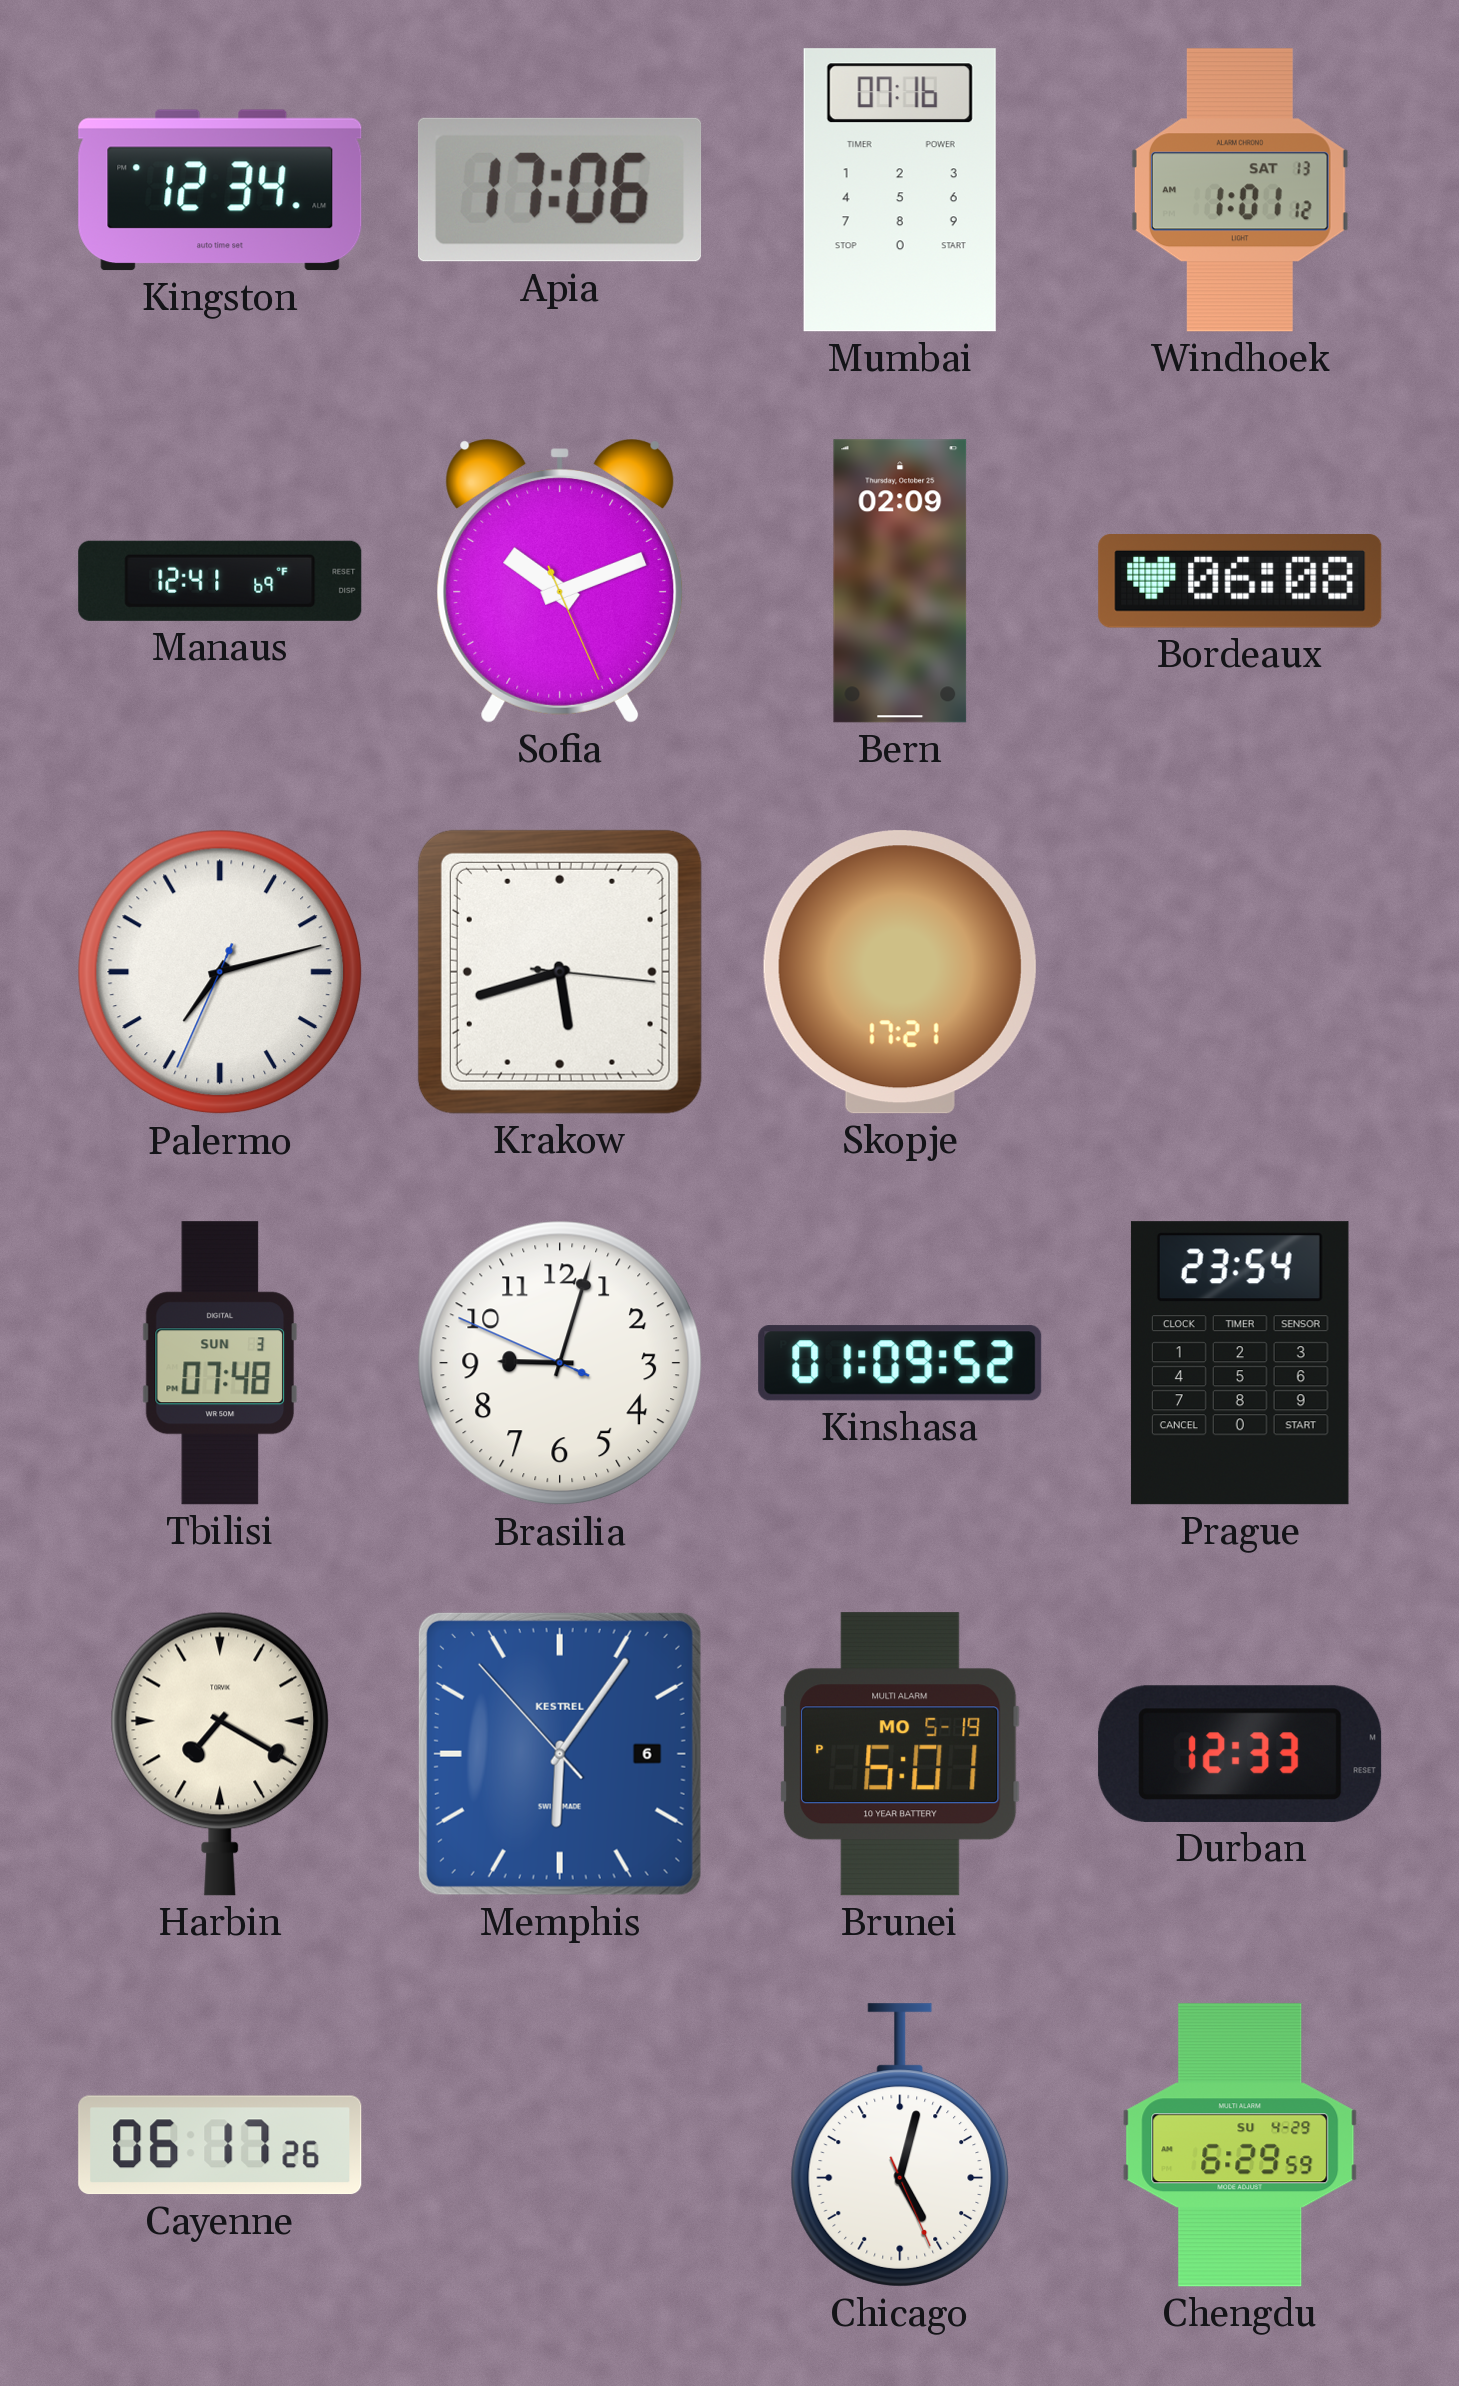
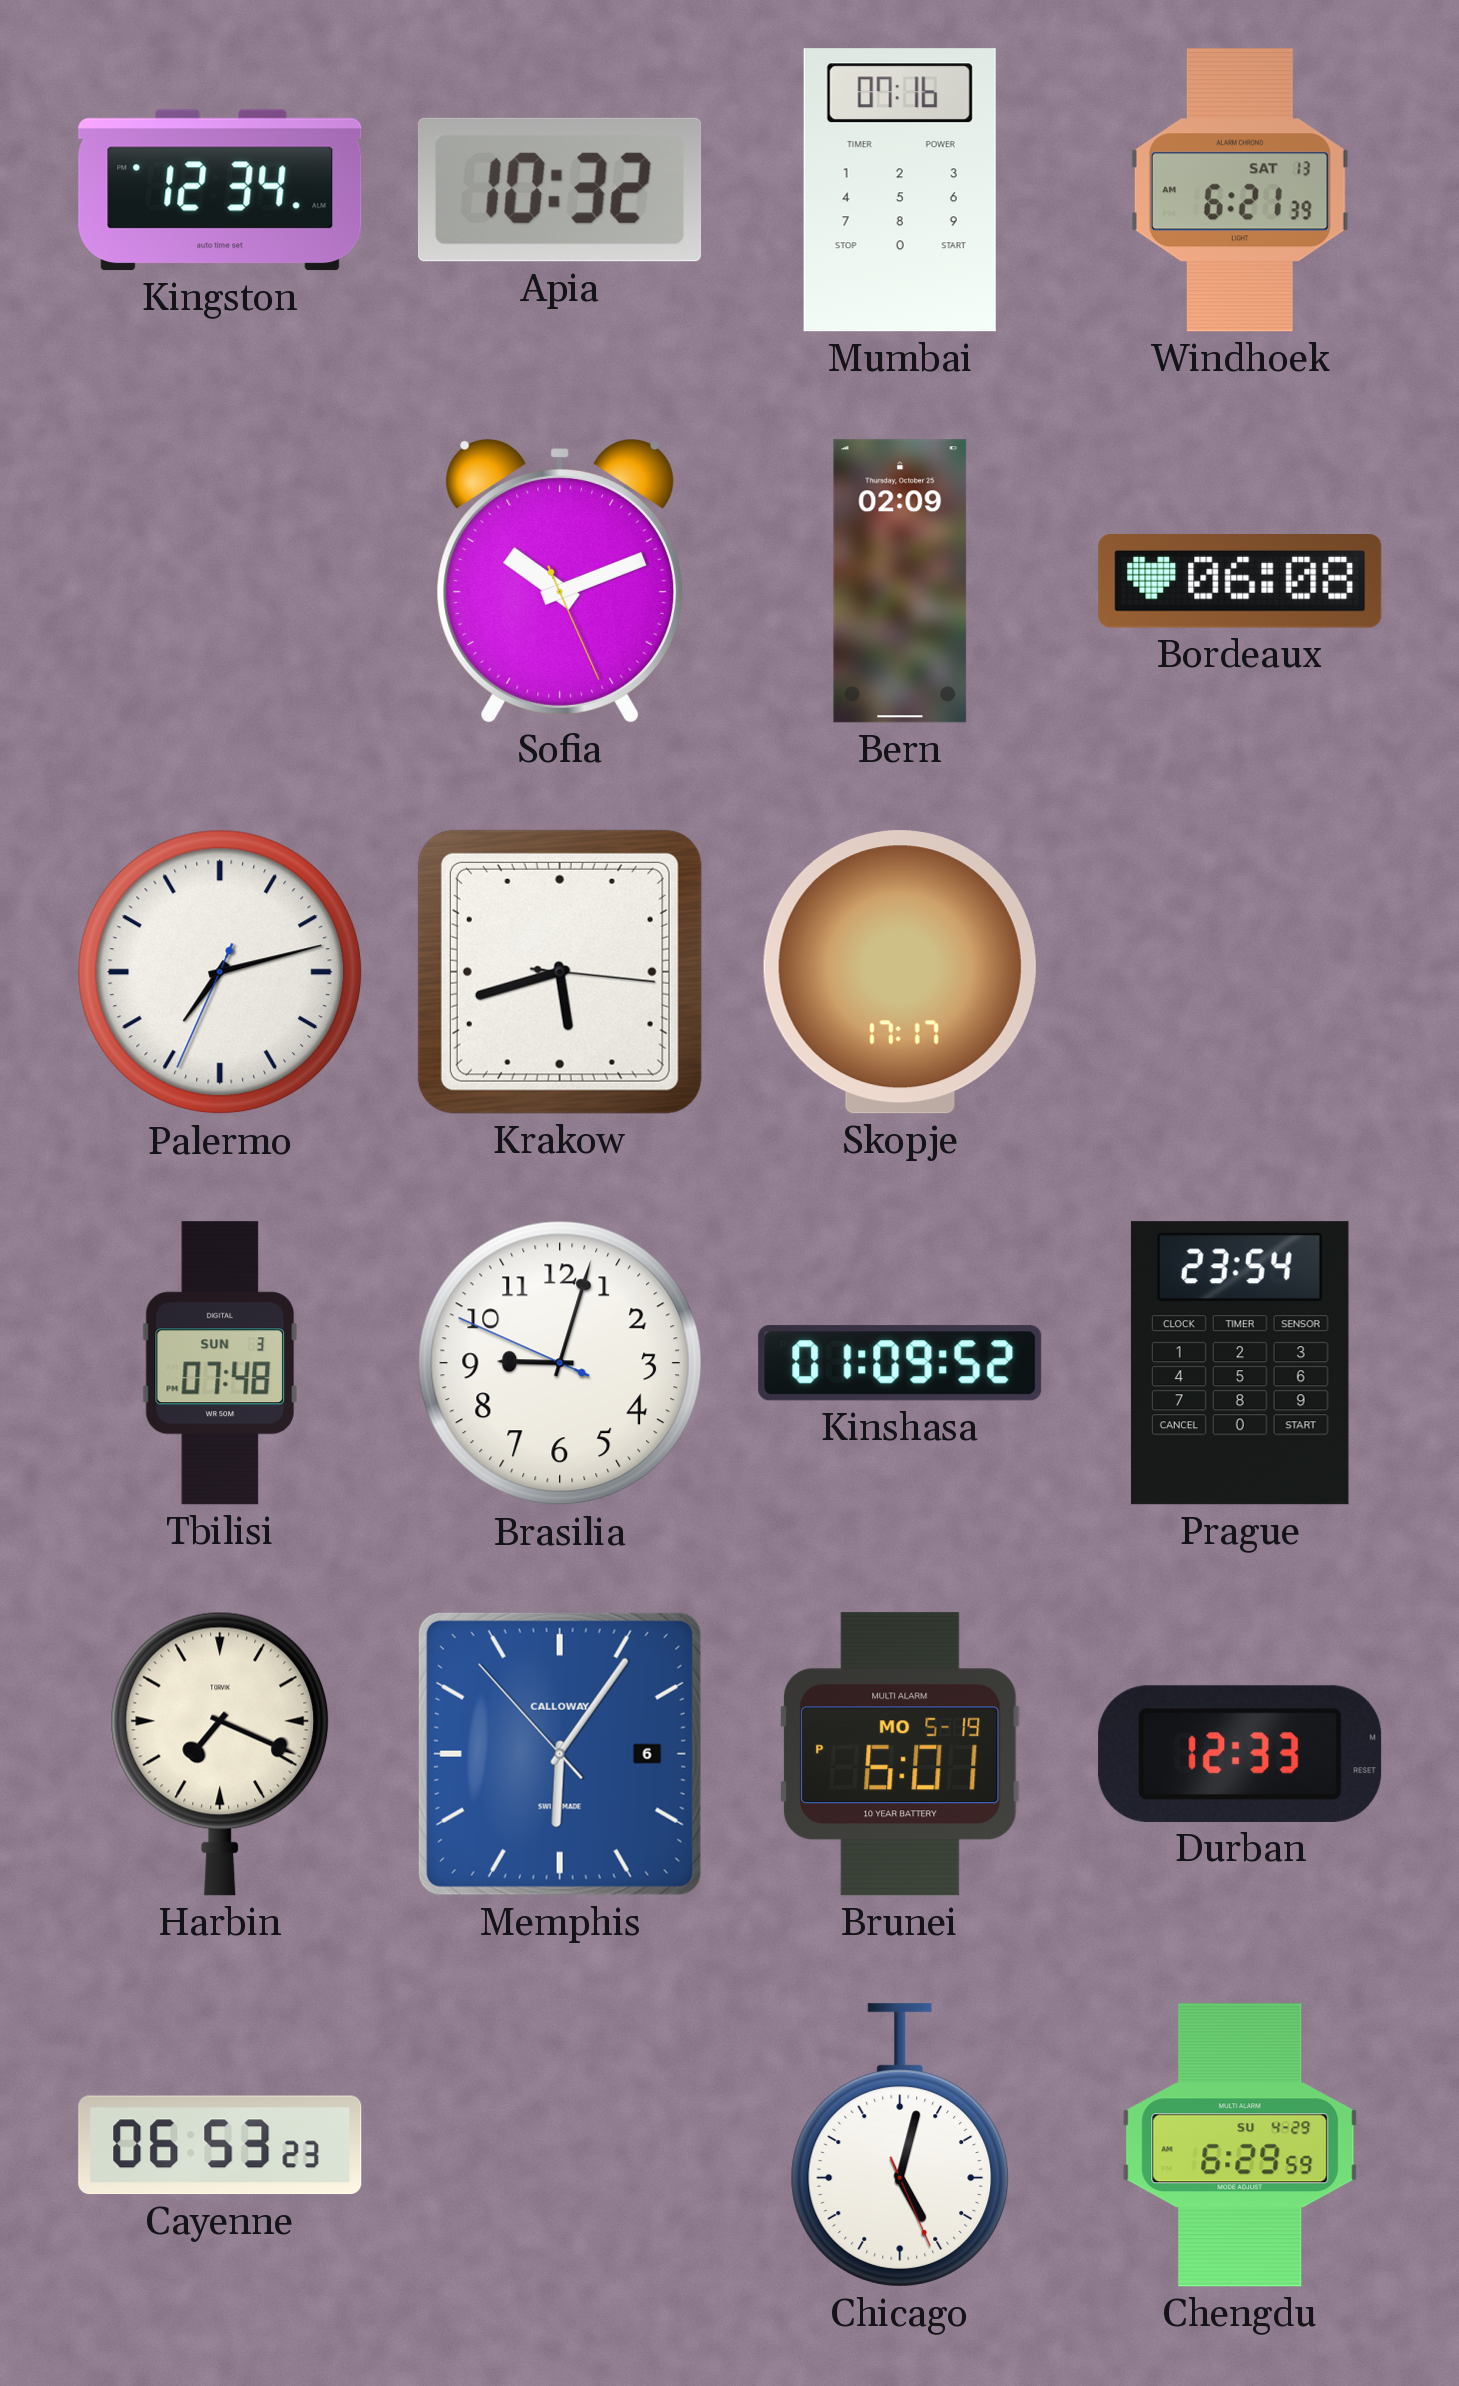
Apia: 17:06 -> 10:32 (560, 190)
Windhoek: 1:01 -> 6:21 (1240, 190)
Manaus: 12:41 -> none (220, 581)
Skopje: 17:21 -> 17:17 (900, 972)
Harbin: 7:20 -> 7:19 (220, 1754)
Memphis brand: KESTREL -> CALLOWAY (560, 1754)
Cayenne: 06:17 -> 06:53 (220, 2145)
